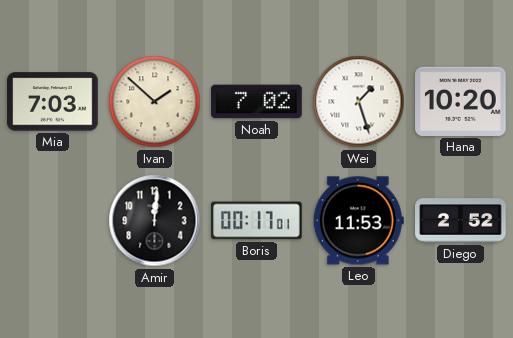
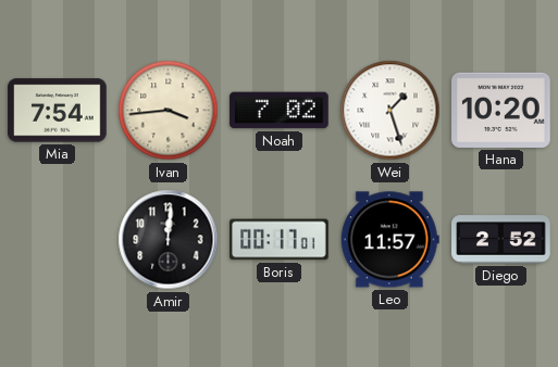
Mia: 7:03 -> 7:54 (58, 111)
Ivan: 1:52 -> 3:44 (169, 111)
Leo: 11:53 -> 11:57 (389, 240)
